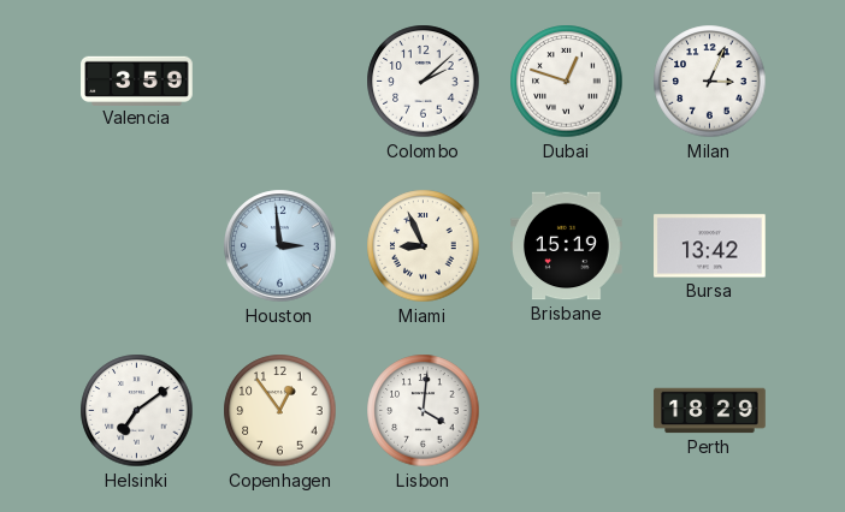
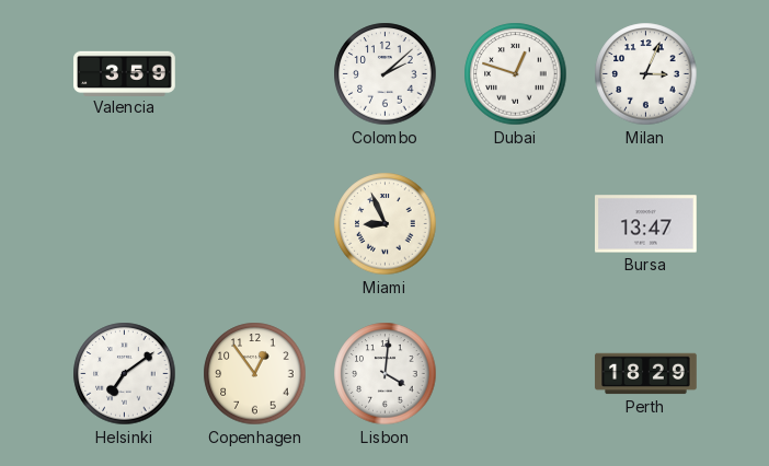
Houston: 2:59 -> none (280, 246)
Brisbane: 15:19 -> none (567, 246)
Bursa: 13:42 -> 13:47 (646, 224)
